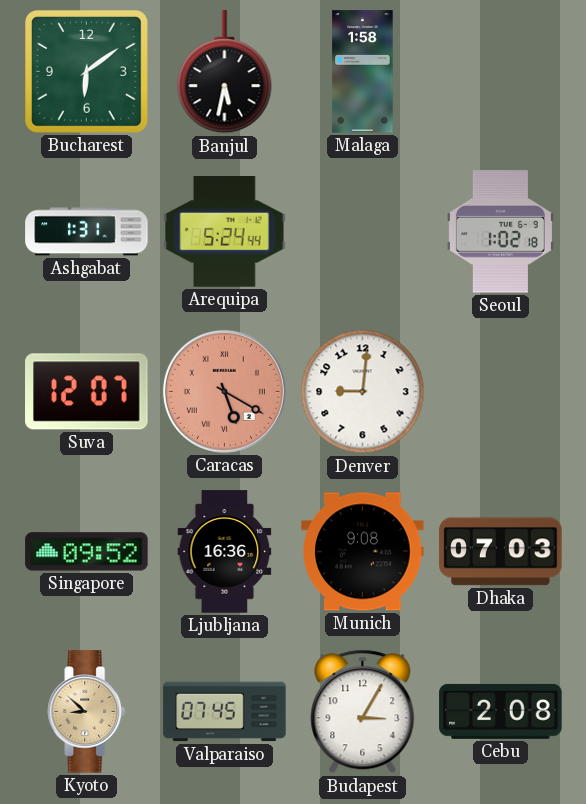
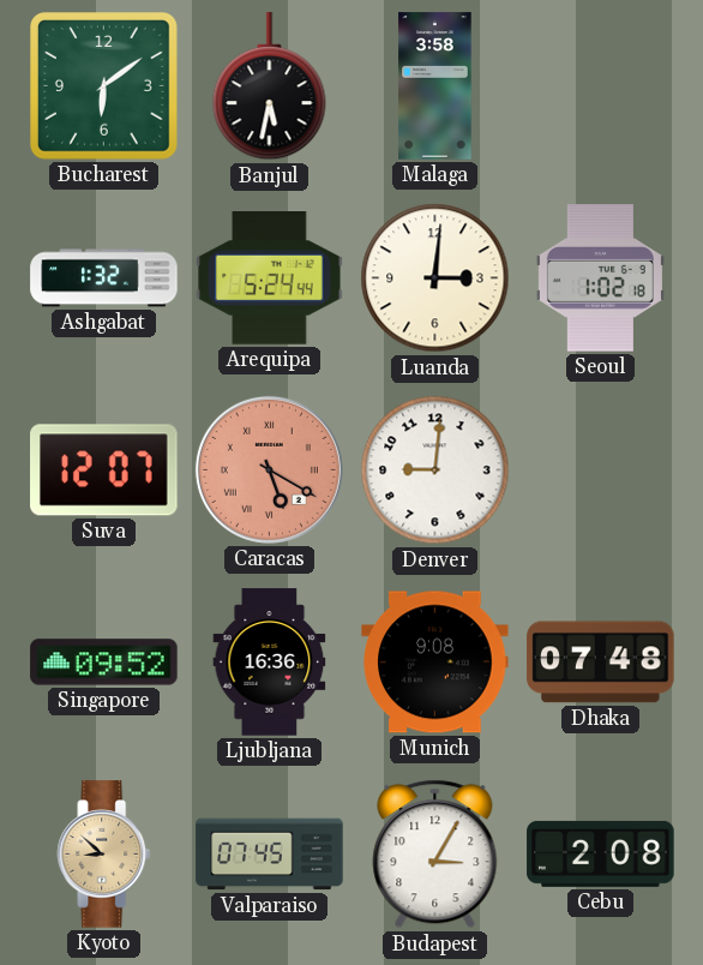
Malaga: 1:58 -> 3:58 (435, 86)
Ashgabat: 1:31 -> 1:32 (104, 278)
Luanda: none -> 3:01 (435, 278)
Dhaka: 07:03 -> 07:48 (601, 663)
